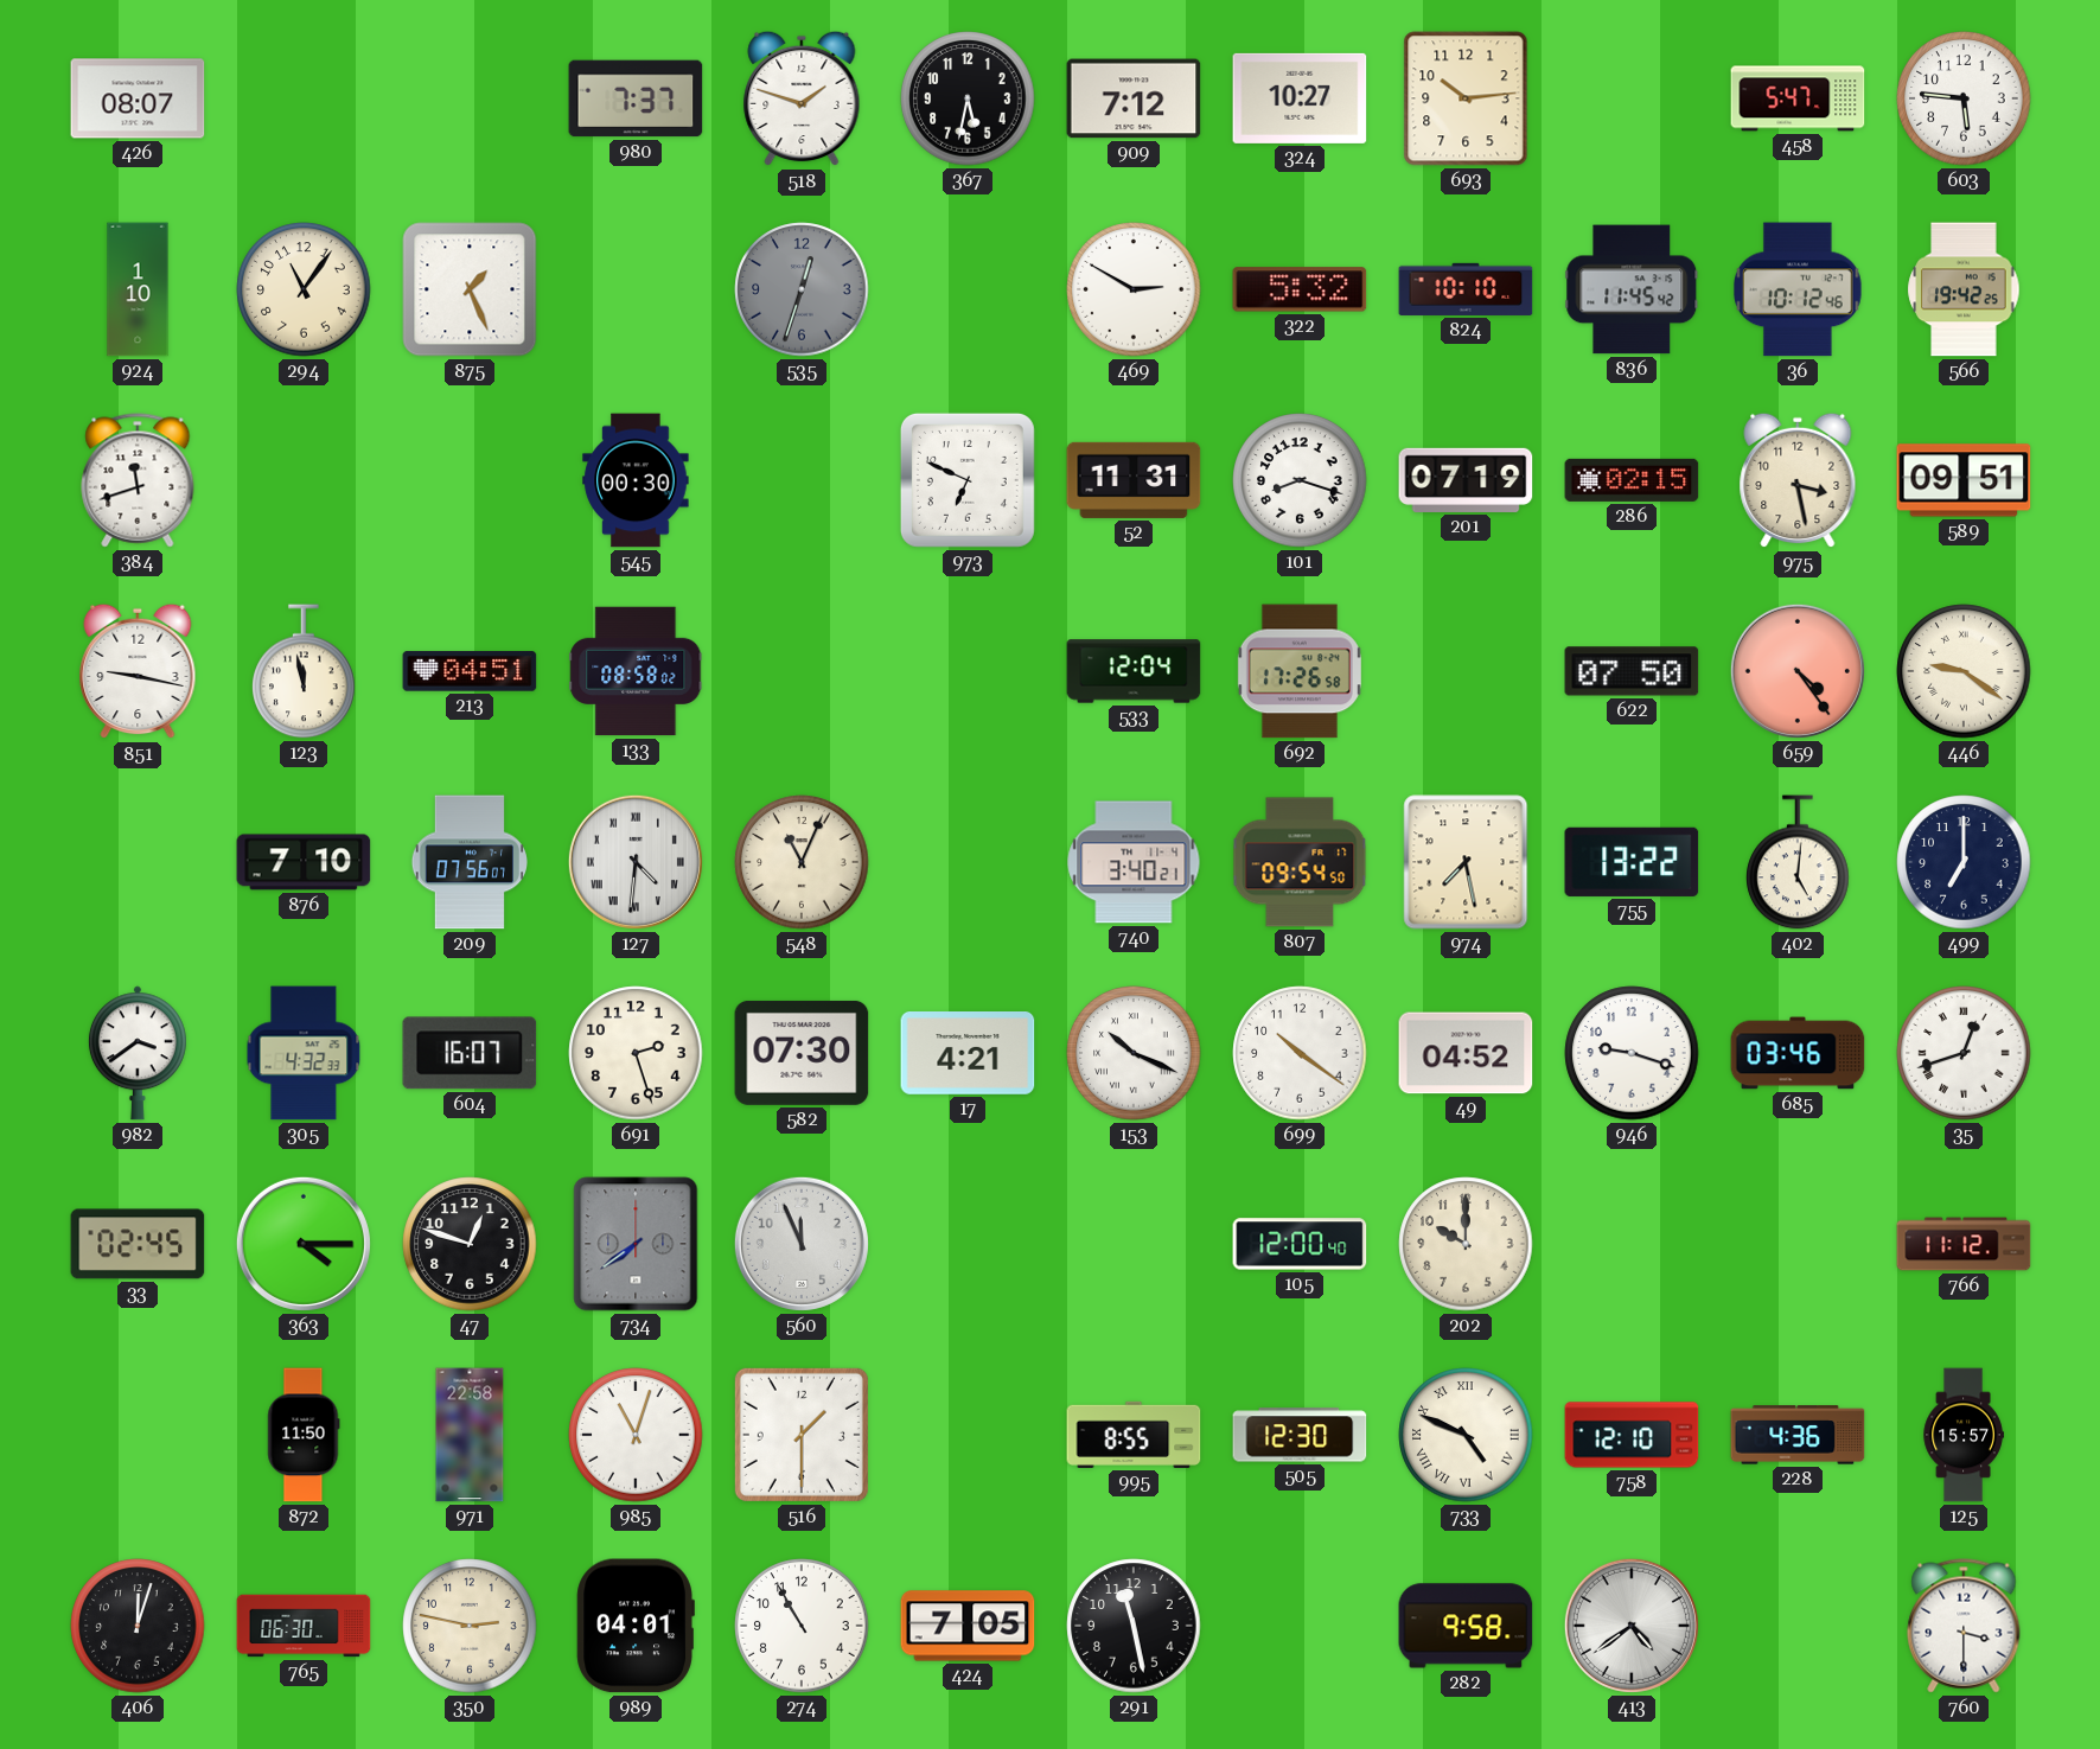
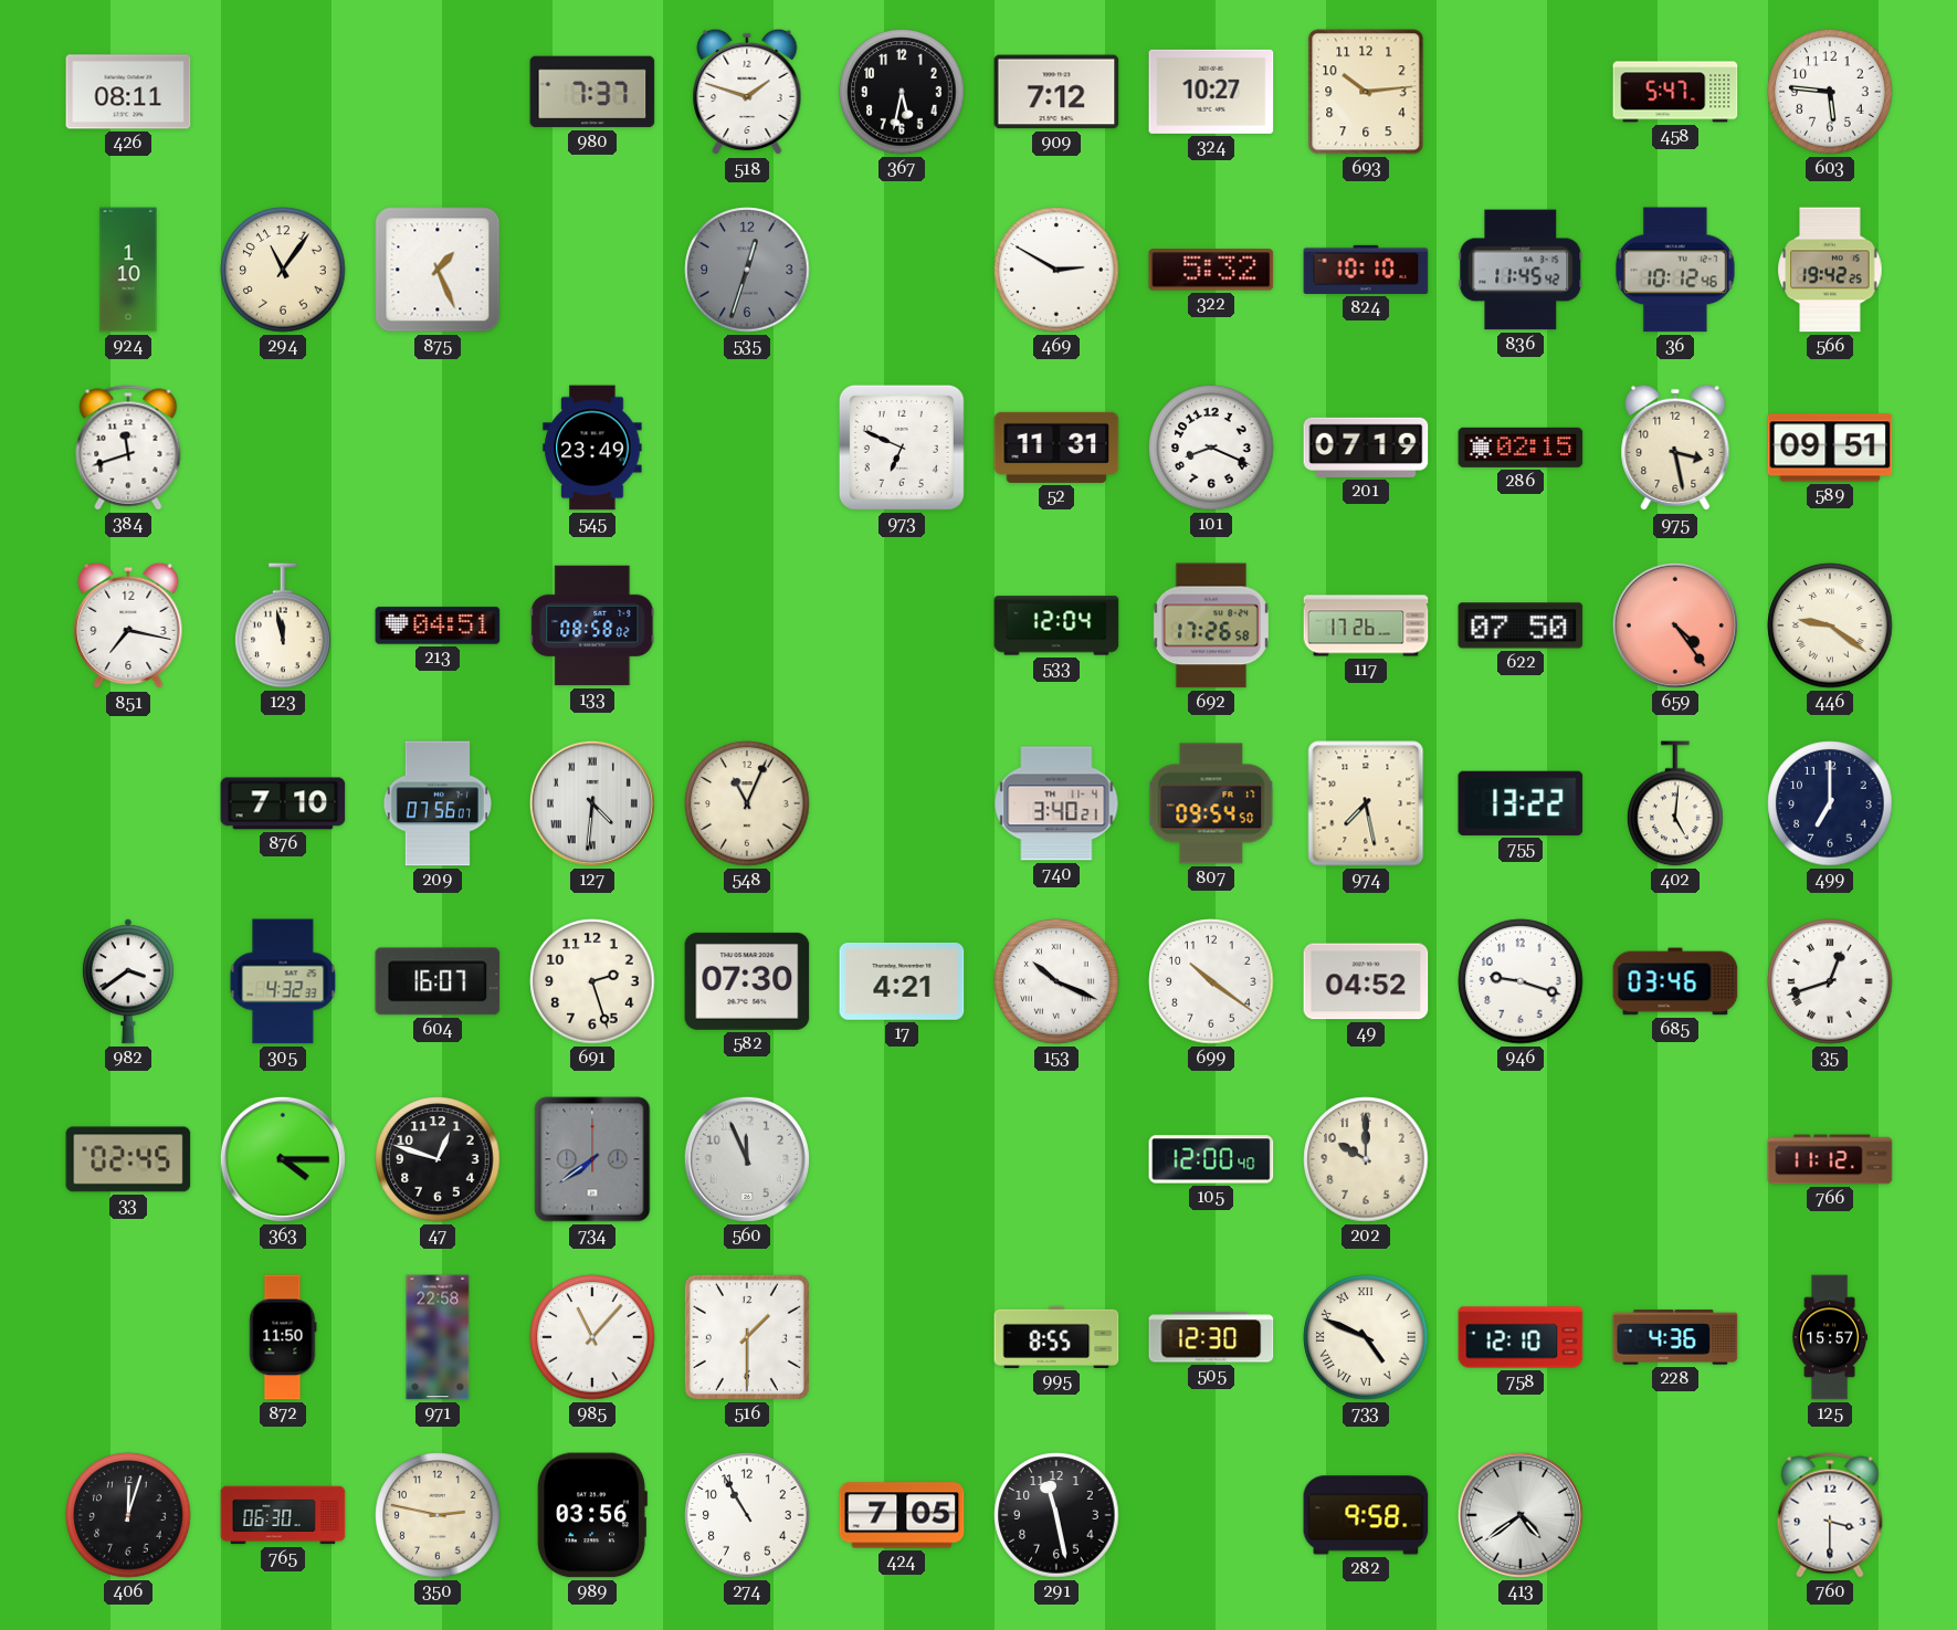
426: 08:07 -> 08:11 (128, 92)
545: 00:30 -> 23:49 (592, 448)
101: 8:18 -> 8:19 (1211, 448)
851: 9:17 -> 7:17 (128, 625)
117: none -> 17:26 (1366, 625)
985: 11:03 -> 11:07 (592, 1337)
989: 04:01 -> 03:56 (592, 1515)
